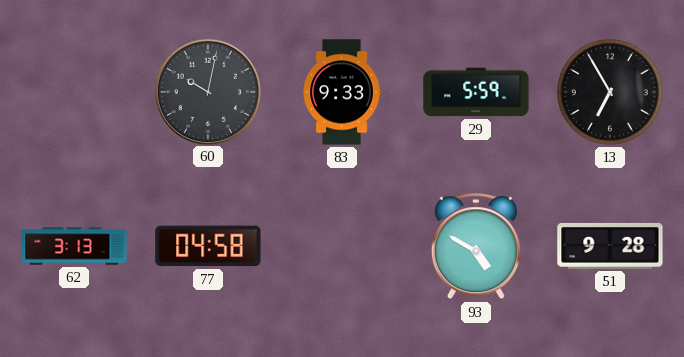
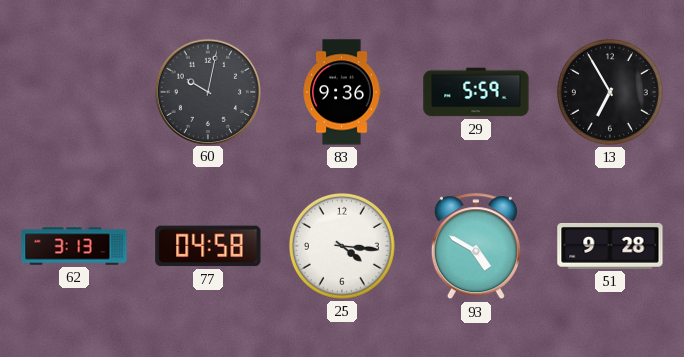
83: 9:33 -> 9:36 (342, 92)
25: none -> 4:16 (342, 246)
